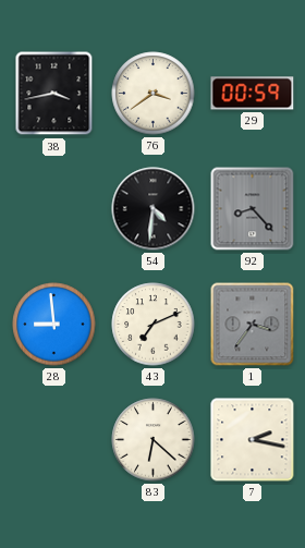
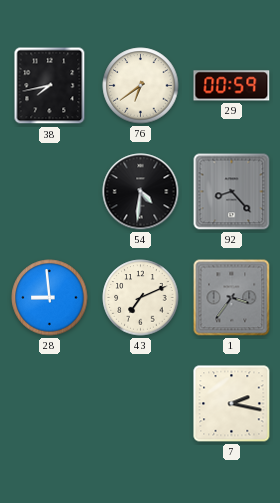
38: 3:43 -> 7:43 (50, 86)
76: 3:39 -> 6:39 (141, 86)
83: 6:22 -> none (154, 440)
